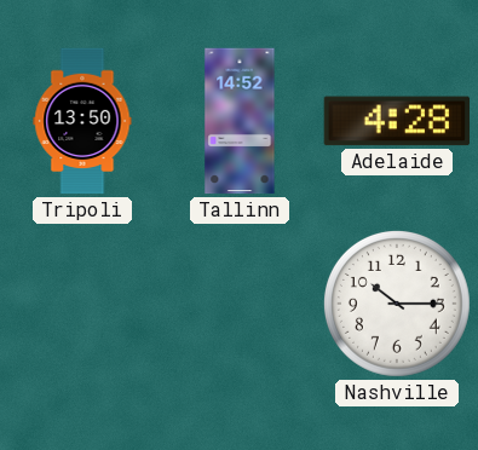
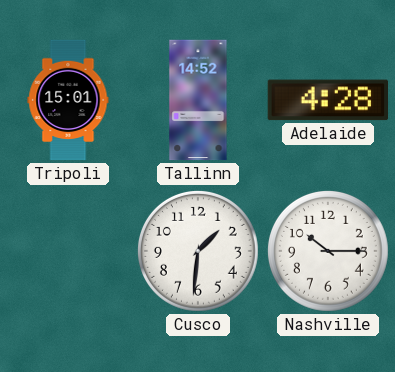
Tripoli: 13:50 -> 15:01 (68, 100)
Cusco: none -> 1:31 (198, 251)
